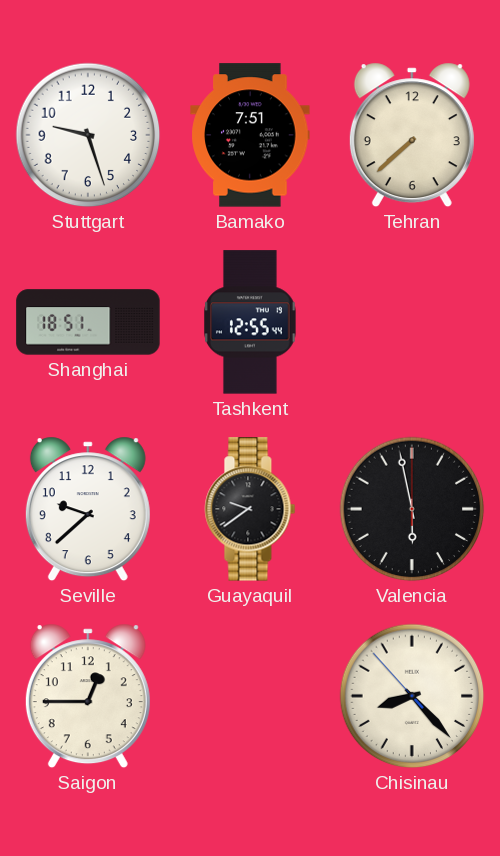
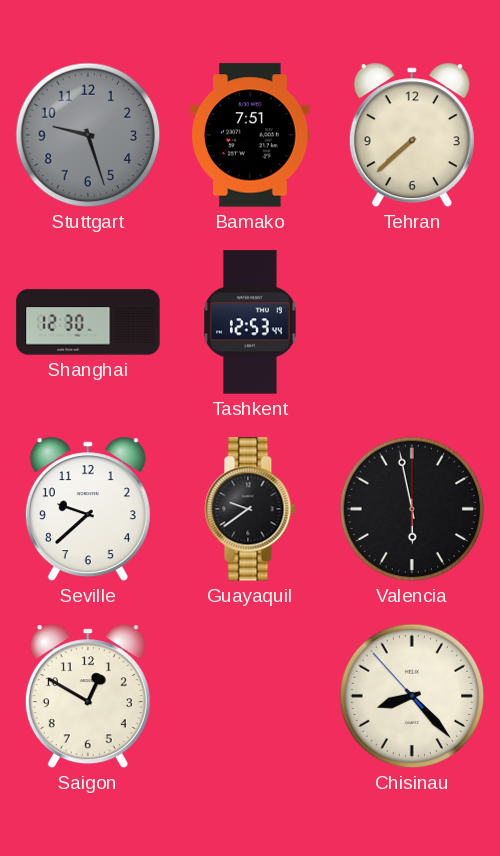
Stuttgart dial: white -> grey (88, 135)
Shanghai: 18:51 -> 12:30 (88, 322)
Tashkent: 12:55 -> 12:53 (250, 322)
Saigon: 12:45 -> 12:50 (88, 696)
